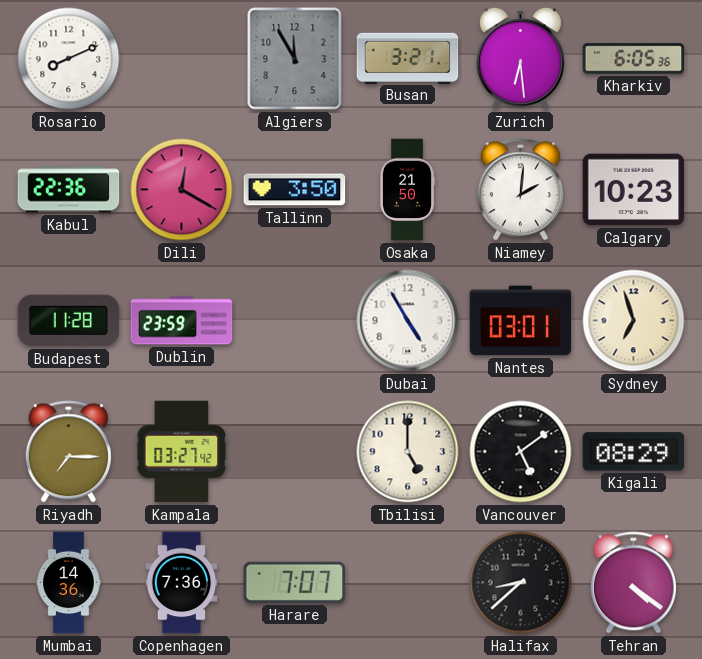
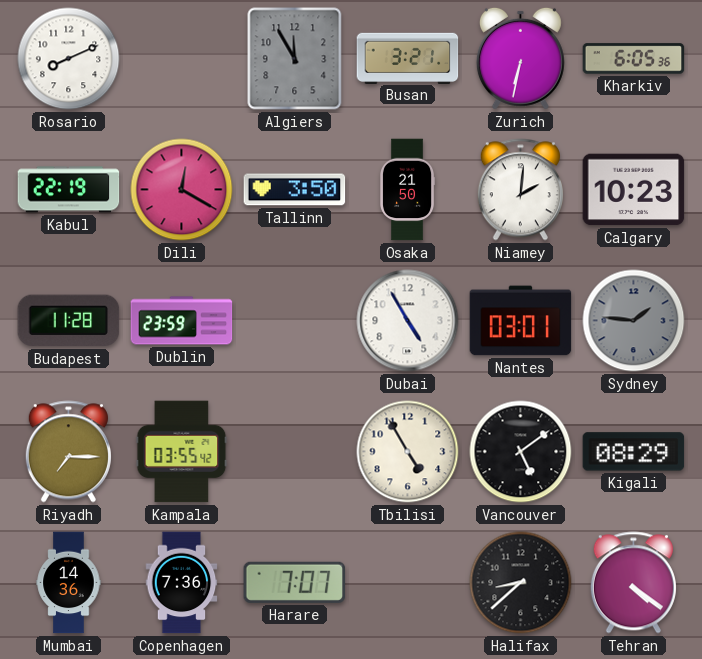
Zurich: 6:29 -> 6:32 (520, 58)
Kabul: 22:36 -> 22:19 (69, 190)
Sydney: 6:57 -> 1:46 (634, 321)
Sydney dial: cream -> grey (634, 321)
Kampala: 03:27 -> 03:55 (182, 452)
Tbilisi: 5:00 -> 4:55 (408, 452)
